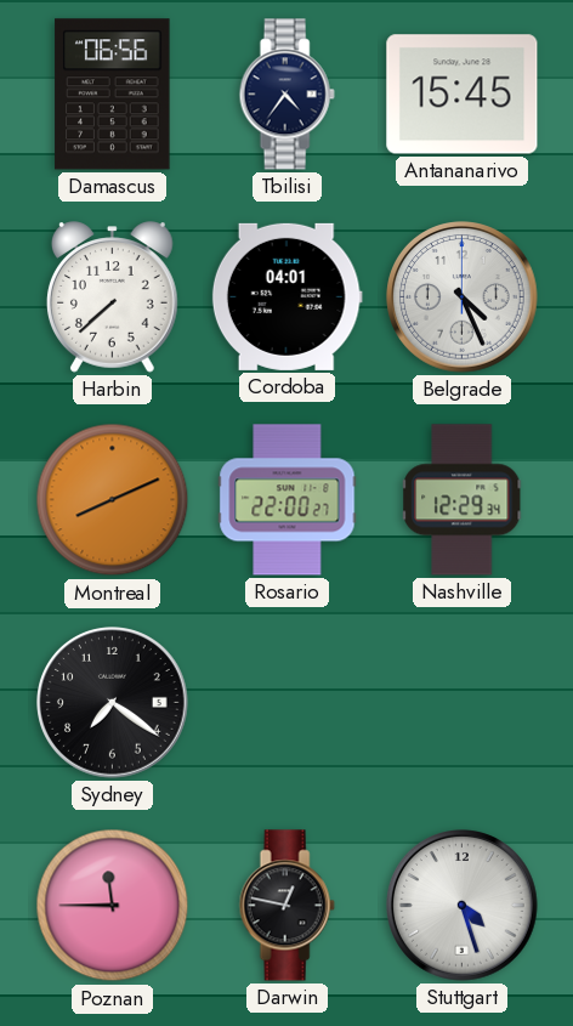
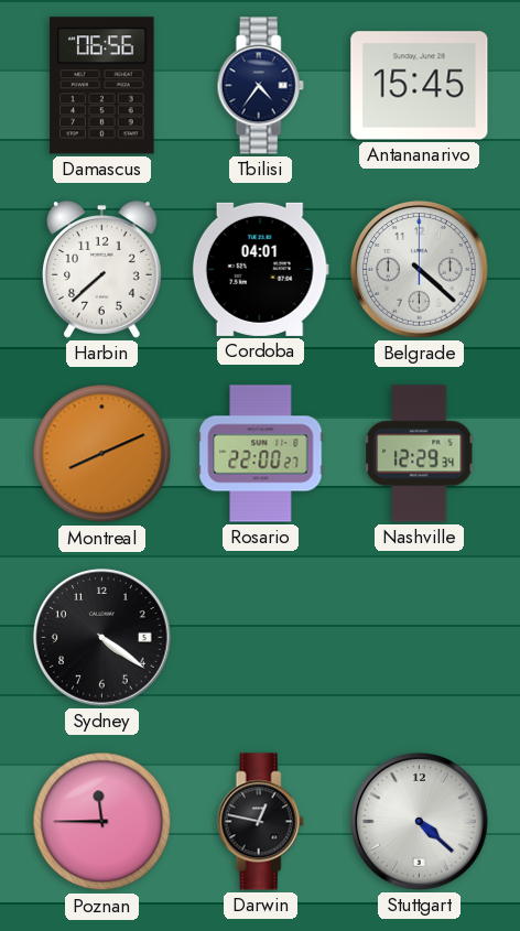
Belgrade: 4:26 -> 4:22 (420, 270)
Sydney: 7:21 -> 4:21 (102, 638)
Stuttgart: 4:27 -> 4:22 (420, 822)
